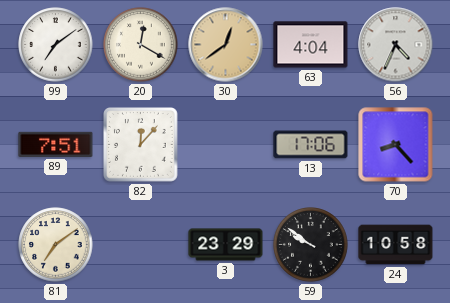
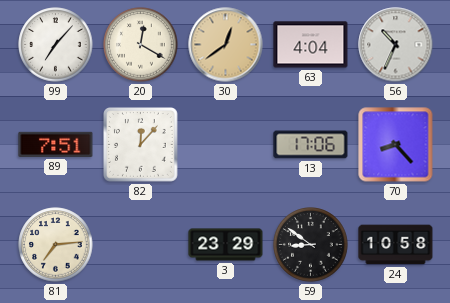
99: 7:09 -> 7:07 (56, 45)
56: 4:34 -> 10:34 (396, 45)
81: 7:09 -> 7:14 (56, 245)
59: 9:51 -> 8:51 (311, 245)
